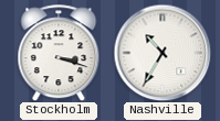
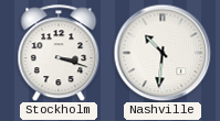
Nashville: 10:35 -> 10:31 (163, 53)
